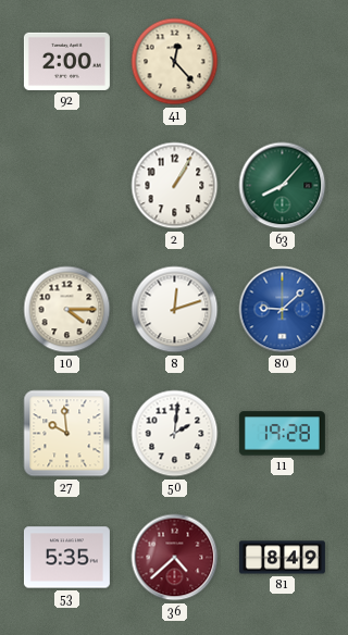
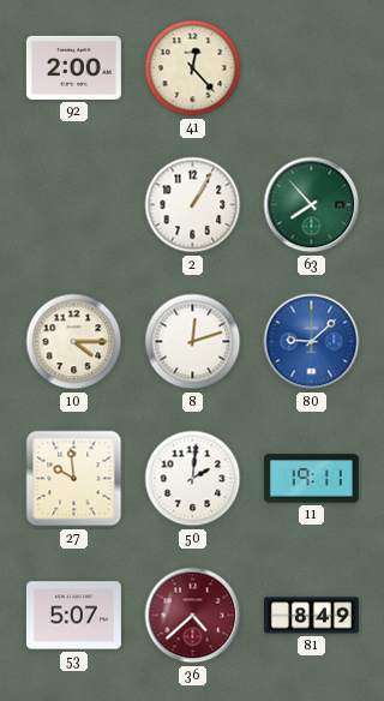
63: 8:07 -> 7:53 (312, 205)
11: 19:28 -> 19:11 (311, 479)
53: 5:35 -> 5:07 (73, 616)
